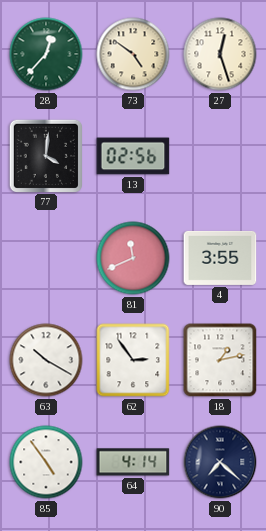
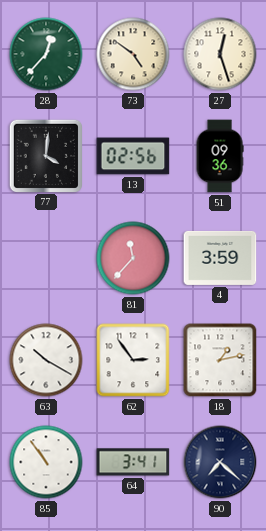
51: none -> 09:36 (220, 156)
81: 11:41 -> 11:37 (133, 258)
4: 3:55 -> 3:59 (220, 258)
85: 4:54 -> 10:54 (46, 462)
64: 4:14 -> 3:41 (133, 462)
